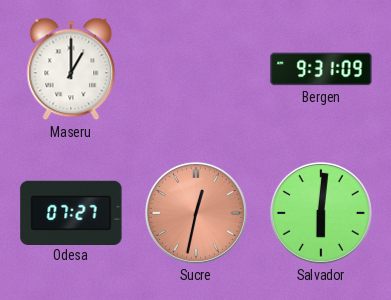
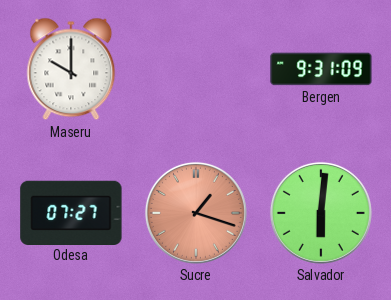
Maseru: 1:00 -> 10:00 (71, 69)
Sucre: 12:32 -> 1:18 (196, 213)
